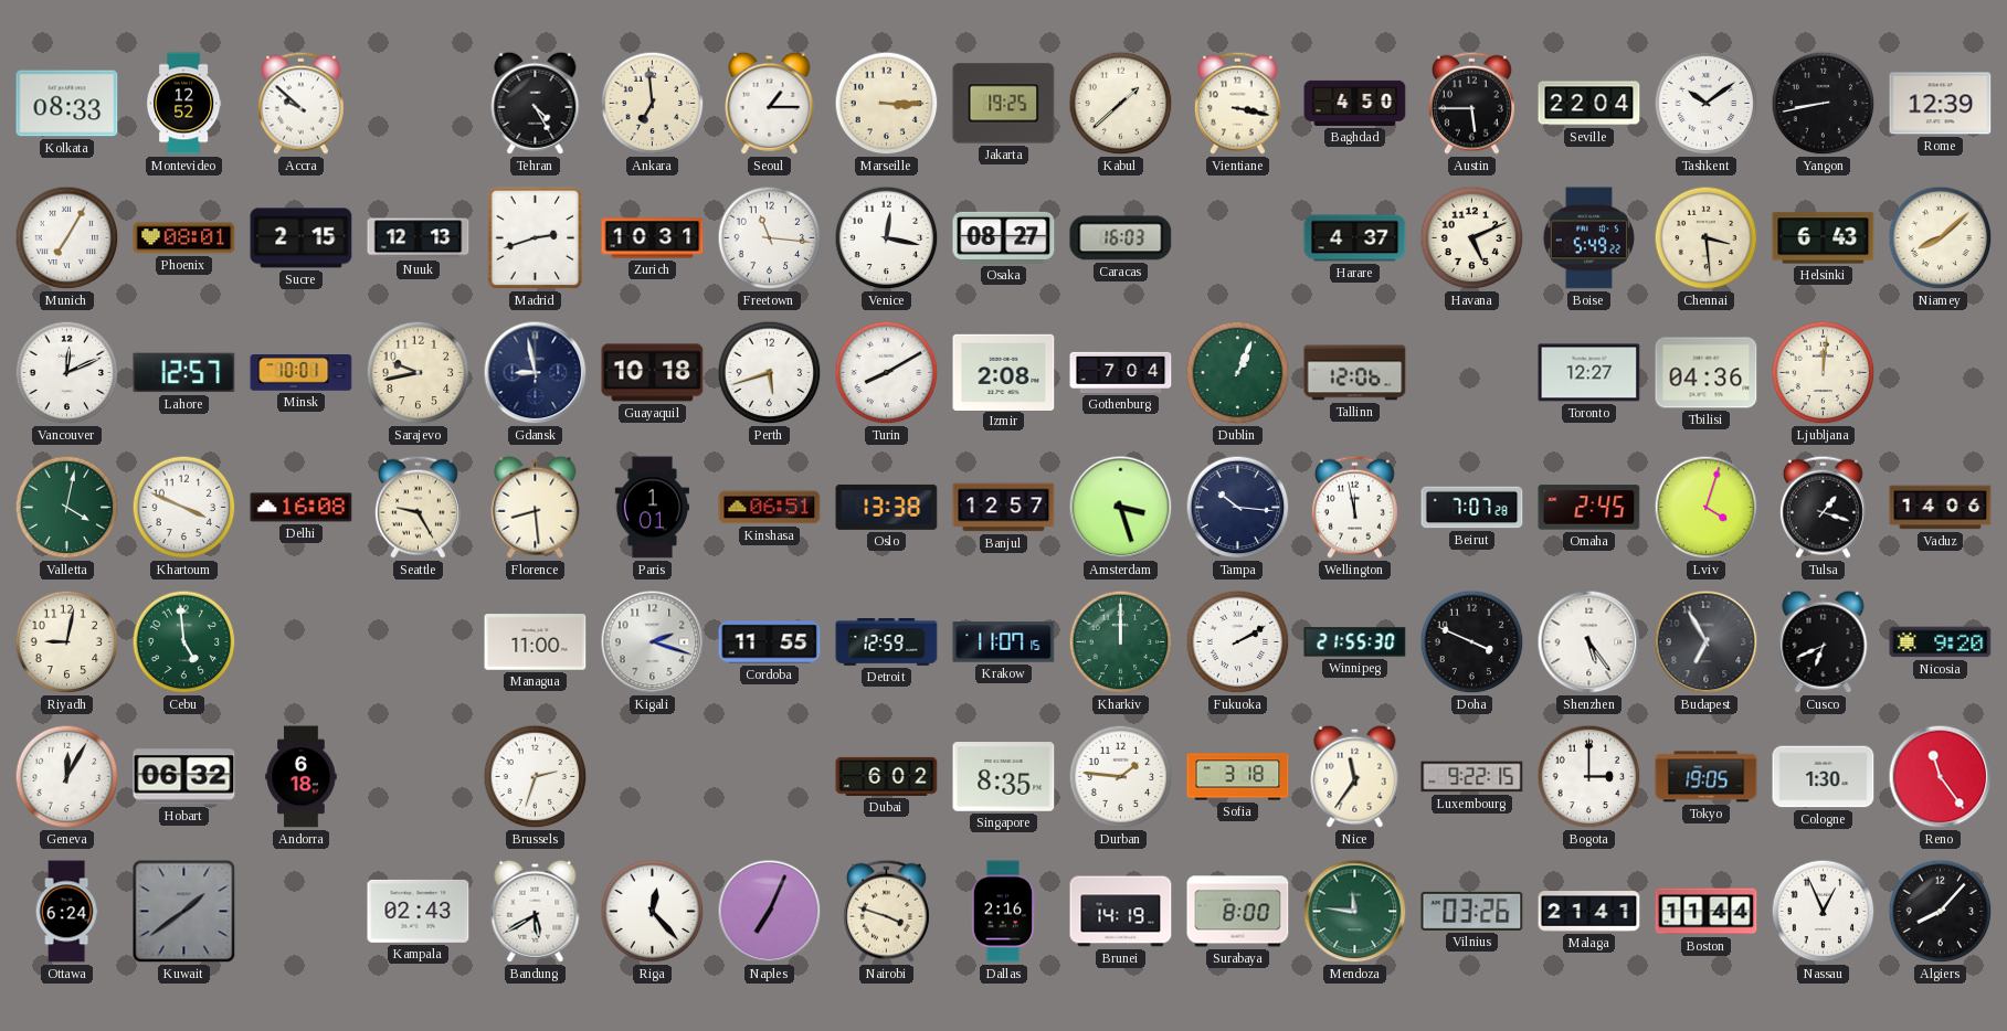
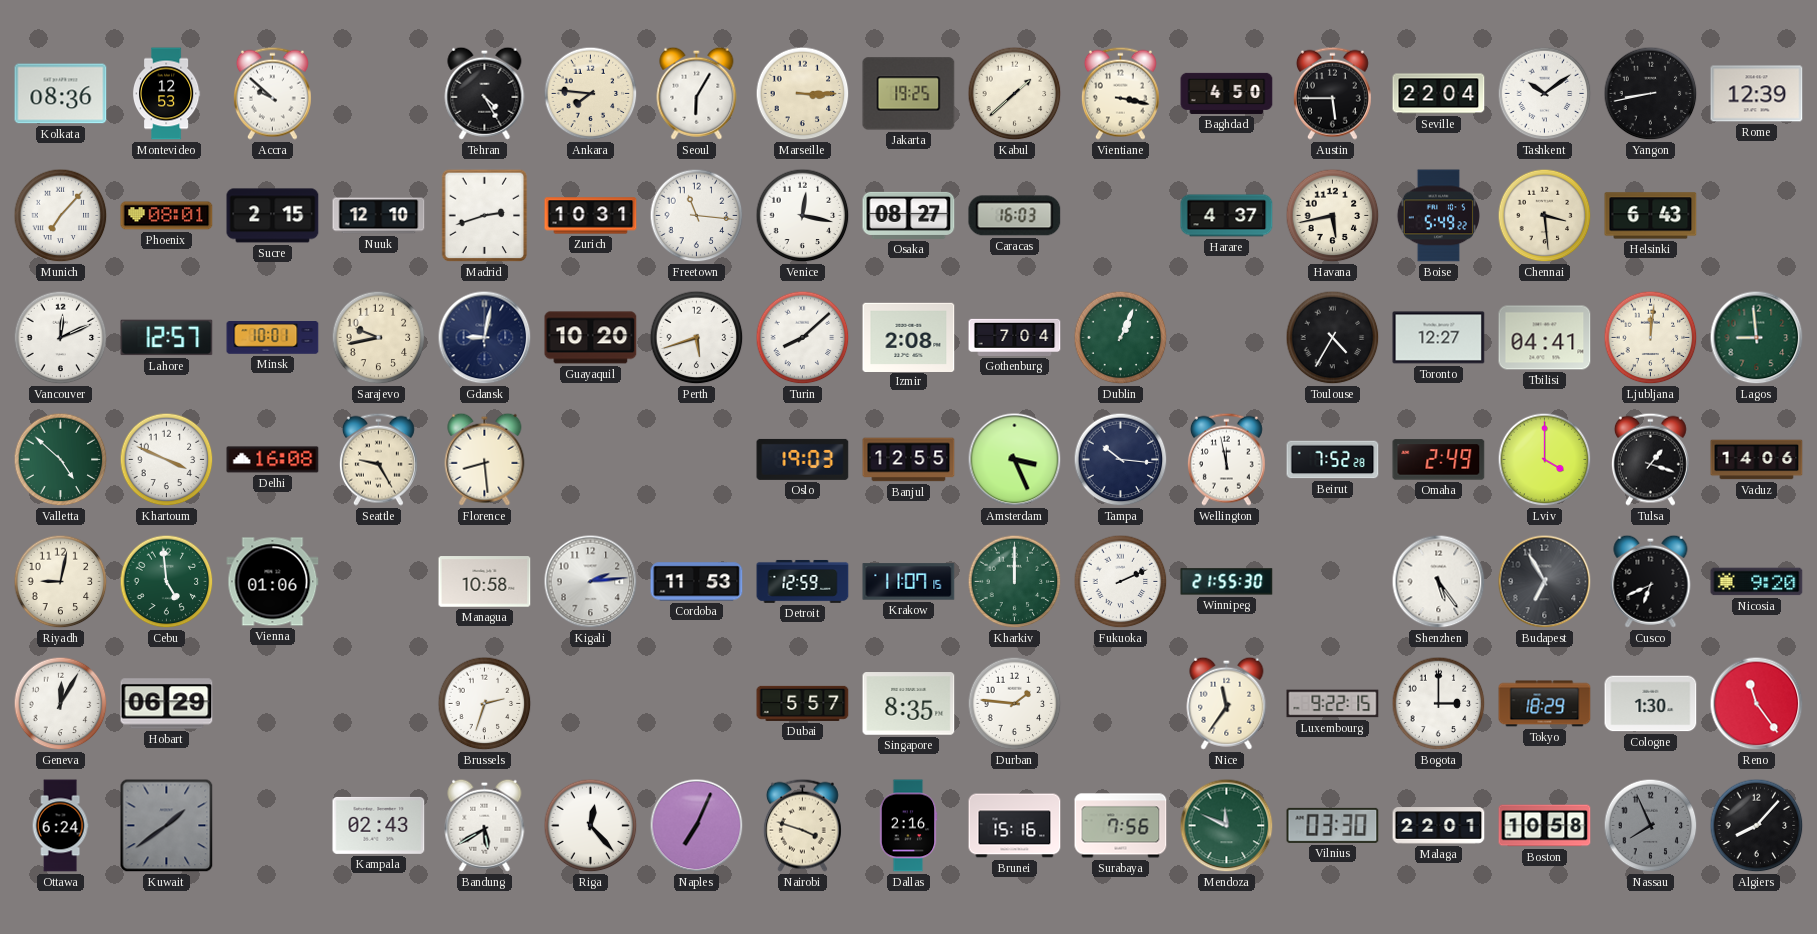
Kolkata: 08:33 -> 08:36 (61, 94)
Montevideo: 12:52 -> 12:53 (166, 94)
Ankara: 6:59 -> 7:46 (591, 94)
Seoul: 1:15 -> 6:05 (697, 93)
Munich: 7:05 -> 7:07 (61, 216)
Nuuk: 12:13 -> 12:10 (379, 216)
Havana: 5:11 -> 5:43 (1333, 216)
Niamey: 8:08 -> none (1941, 238)
Gdansk: 8:58 -> 9:02 (485, 338)
Guayaquil: 10:18 -> 10:20 (591, 338)
Turin: 8:10 -> 8:08 (803, 338)
Tallinn: 12:06 -> none (1355, 373)
Toulouse: none -> 4:35 (1333, 338)
Tbilisi: 04:36 -> 04:41 (1545, 338)
Lagos: none -> 8:59 (1757, 338)
Valletta: 4:02 -> 4:52 (61, 460)
Paris: 1:01 -> none (652, 508)
Kinshasa: 06:51 -> none (770, 508)
Oslo: 13:38 -> 19:03 (803, 459)
Banjul: 12:57 -> 12:55 (909, 460)
Amsterdam: 3:27 -> 3:26 (1015, 460)
Beirut: 7:07 -> 7:52 (1333, 460)
Omaha: 2:45 -> 2:49 (1439, 460)
Lviv: 4:03 -> 4:00 (1545, 460)
Vienna: none -> 01:06 (273, 582)
Managua: 11:00 -> 10:58 (485, 582)
Kigali: 2:18 -> 2:14 (591, 582)
Cordoba: 11:55 -> 11:53 (697, 582)
Fukuoka: 2:10 -> 2:11 (1121, 582)
Doha: 3:49 -> none (1472, 642)
Hobart: 06:32 -> 06:29 (167, 704)
Andorra: 6:18 -> none (302, 777)
Dubai: 6:02 -> 5:57 (803, 703)
Sofia: 3:18 -> none (1238, 777)
Tokyo: 19:05 -> 18:29 (1545, 704)
Brunei: 14:19 -> 15:16 (1015, 826)
Surabaya: 8:00 -> 7:56 (1121, 826)
Mendoza: 11:46 -> 11:49 (1227, 826)
Vilnius: 03:26 -> 03:30 (1333, 825)
Malaga: 21:41 -> 22:01 (1439, 826)
Boston: 11:44 -> 10:58 (1545, 826)
Nassau: 12:56 -> 7:56 (1651, 826)
Nassau dial: white -> grey (1651, 826)
